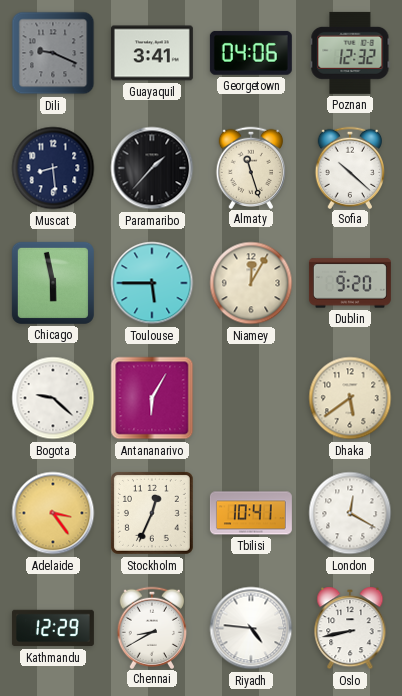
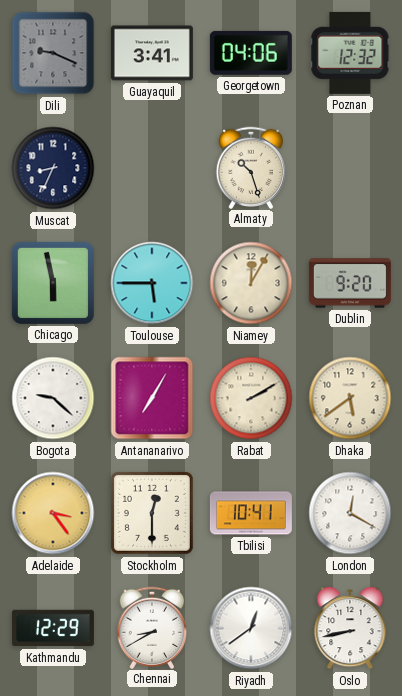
Muscat: 8:29 -> 8:34 (53, 168)
Paramaribo: 1:37 -> none (152, 168)
Almaty: 11:27 -> 10:27 (251, 167)
Sofia: 10:22 -> none (350, 167)
Antananarivo: 6:05 -> 7:05 (152, 398)
Rabat: none -> 2:10 (251, 398)
Stockholm: 12:34 -> 12:30 (152, 513)
Riyadh: 4:46 -> 12:39 (251, 628)
